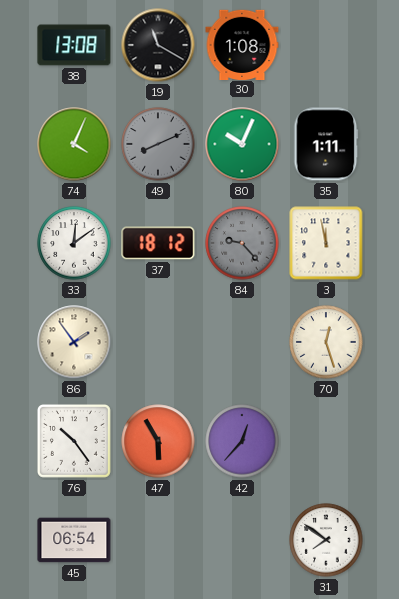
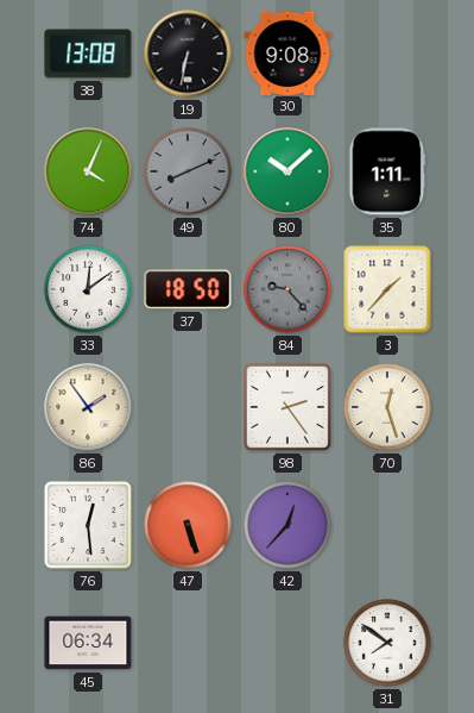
19: 11:20 -> 6:32 (188, 54)
30: 1:08 -> 9:08 (287, 52)
80: 10:04 -> 10:08 (287, 171)
37: 18:12 -> 18:50 (188, 289)
3: 11:58 -> 1:37 (387, 289)
98: none -> 2:24 (287, 407)
76: 10:24 -> 12:29 (88, 525)
47: 5:55 -> 5:27 (188, 525)
45: 06:54 -> 06:34 (88, 643)
